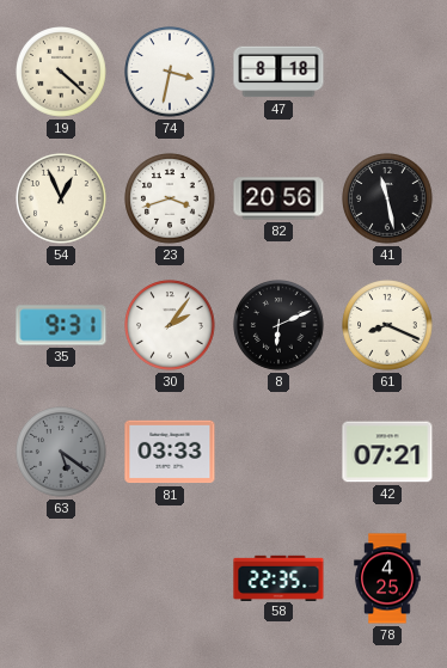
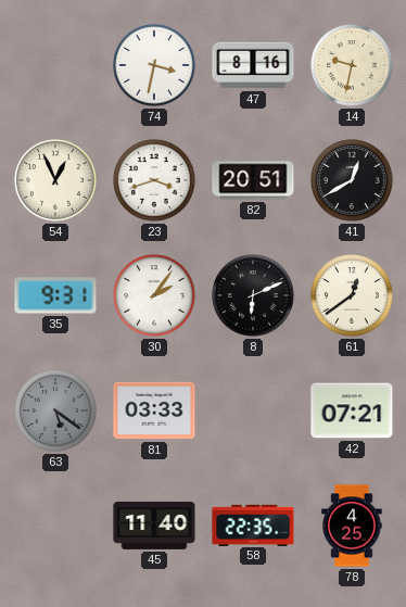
19: 4:22 -> none (61, 72)
47: 8:18 -> 8:16 (253, 65)
14: none -> 9:32 (352, 65)
82: 20:56 -> 20:51 (253, 180)
41: 11:28 -> 12:40 (352, 180)
61: 8:19 -> 12:39 (352, 295)
45: none -> 11:40 (154, 526)
